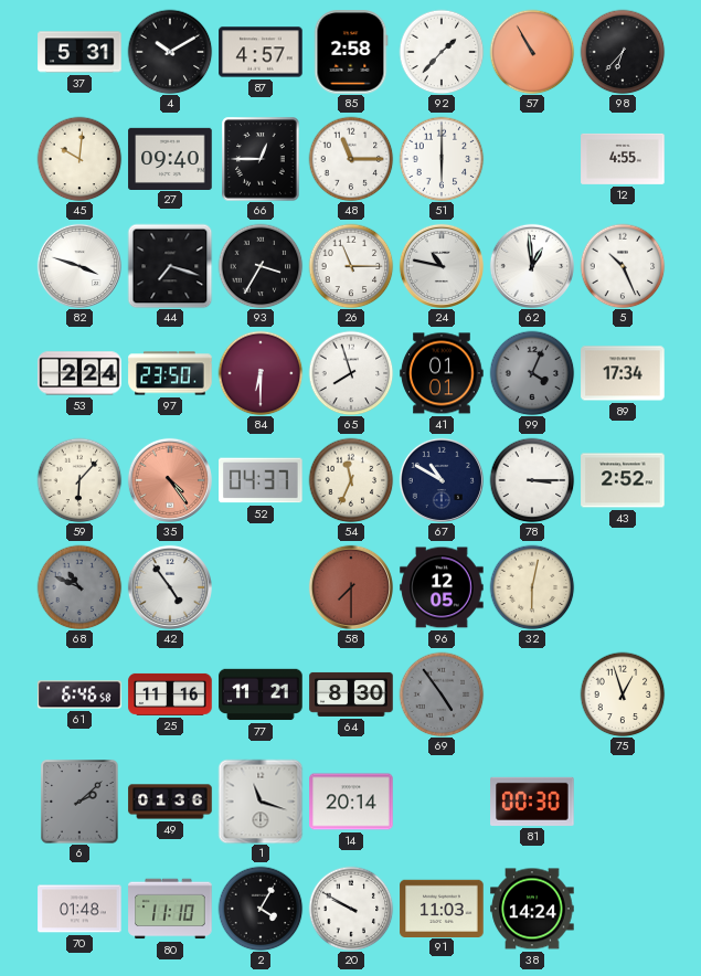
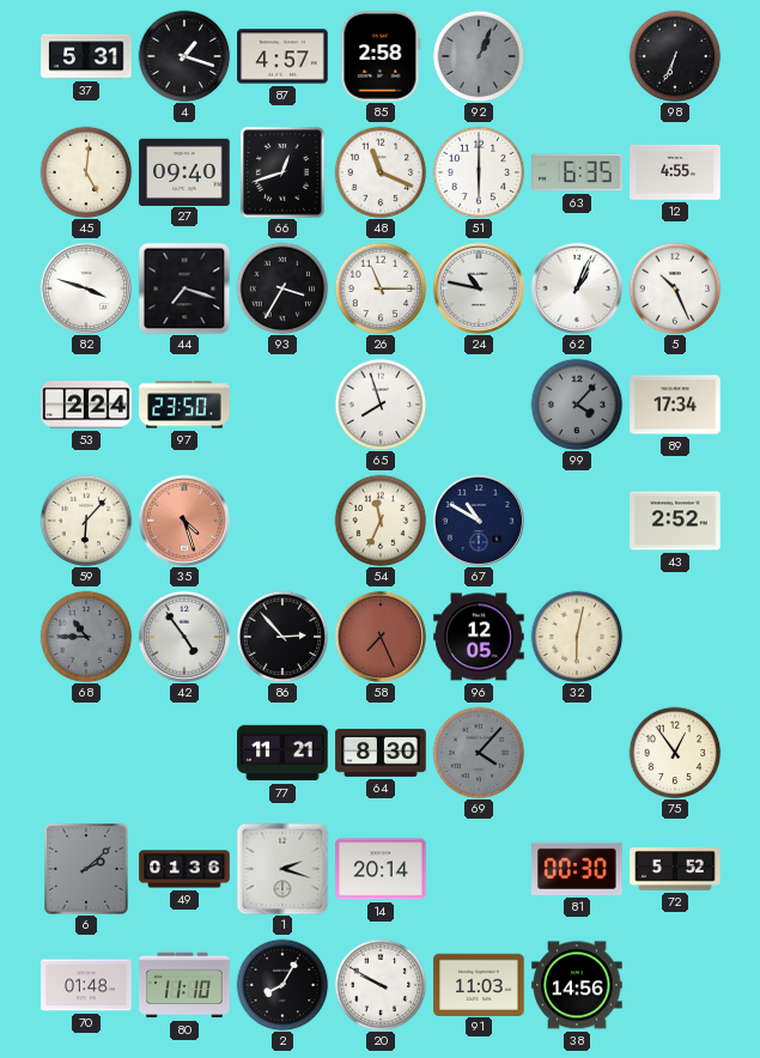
4: 10:10 -> 1:18 (184, 56)
92: 1:37 -> 1:04 (479, 56)
92 dial: white -> grey (479, 56)
57: 10:55 -> none (532, 52)
98: 6:37 -> 6:34 (675, 56)
45: 10:01 -> 5:01 (86, 172)
66: 12:45 -> 12:42 (282, 172)
48: 11:15 -> 11:19 (381, 172)
63: none -> 6:35 (577, 172)
62: 12:59 -> 1:04 (577, 288)
84: 6:30 -> none (261, 373)
41: 01:01 -> none (442, 373)
99: 4:04 -> 4:07 (577, 405)
35: 4:24 -> 4:27 (184, 521)
52: 04:37 -> none (261, 480)
78: 3:15 -> none (532, 480)
68: 10:49 -> 10:45 (86, 637)
86: none -> 2:53 (282, 637)
58: 7:30 -> 7:26 (381, 637)
61: 6:46 -> none (79, 694)
25: 11:16 -> none (170, 694)
69: 4:54 -> 4:07 (479, 753)
75: 12:57 -> 12:54 (675, 753)
1: 11:18 -> 2:18 (282, 869)
72: none -> 5:52 (675, 869)
2: 4:05 -> 8:05 (282, 985)
38: 14:24 -> 14:56 (577, 985)
